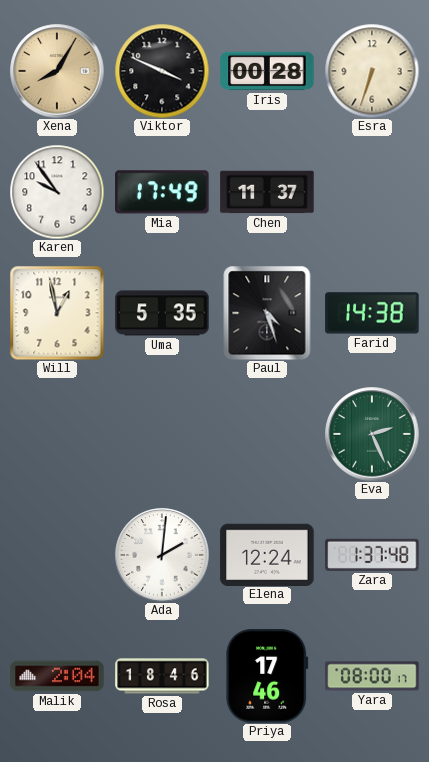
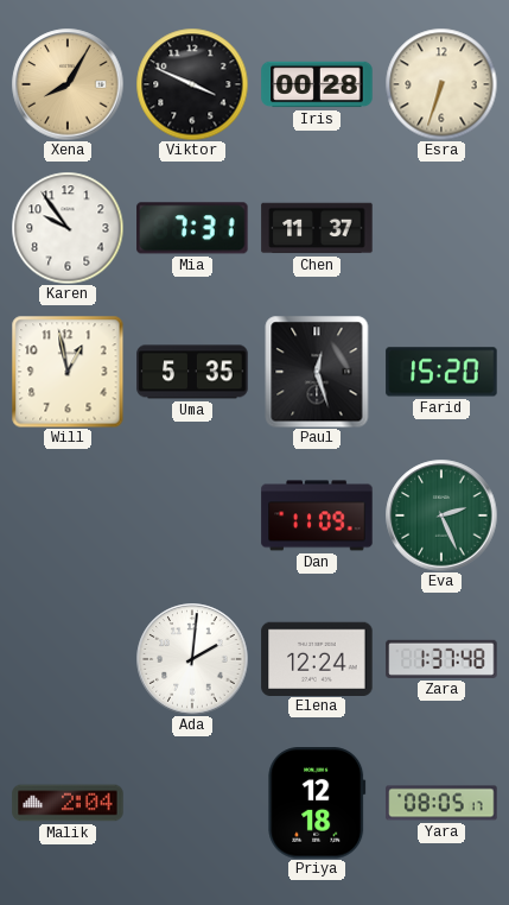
Mia: 17:49 -> 7:31 (192, 228)
Paul: 4:27 -> 12:27 (317, 372)
Farid: 14:38 -> 15:20 (441, 372)
Dan: none -> 11:09 (317, 515)
Rosa: 18:46 -> none (162, 676)
Priya: 17:46 -> 12:18 (317, 803)
Yara: 08:00 -> 08:05 (441, 803)
